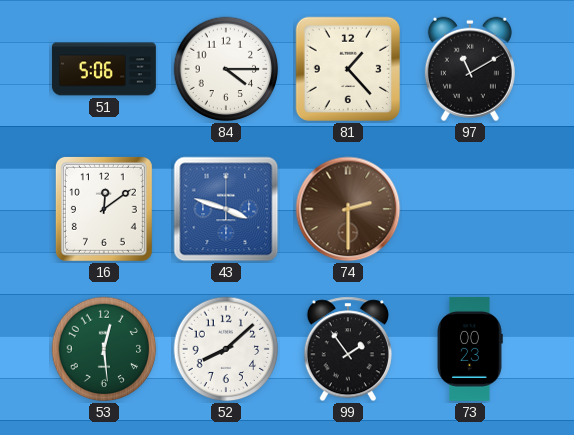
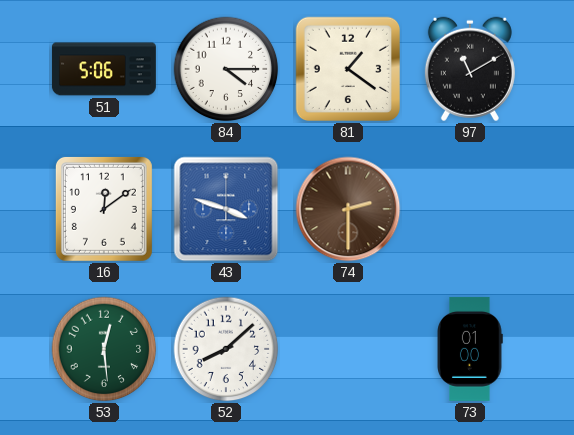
81: 1:23 -> 1:21 (348, 69)
99: 1:54 -> none (348, 349)
73: 00:23 -> 01:00 (470, 349)
